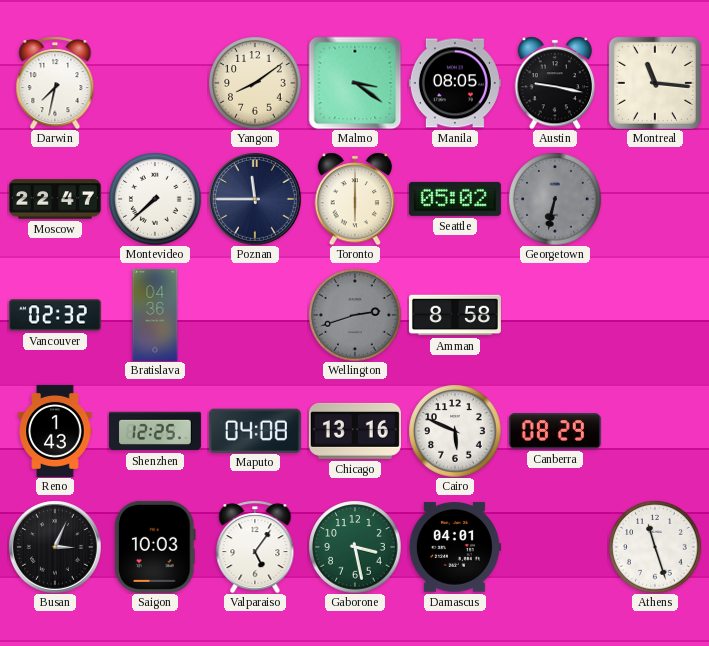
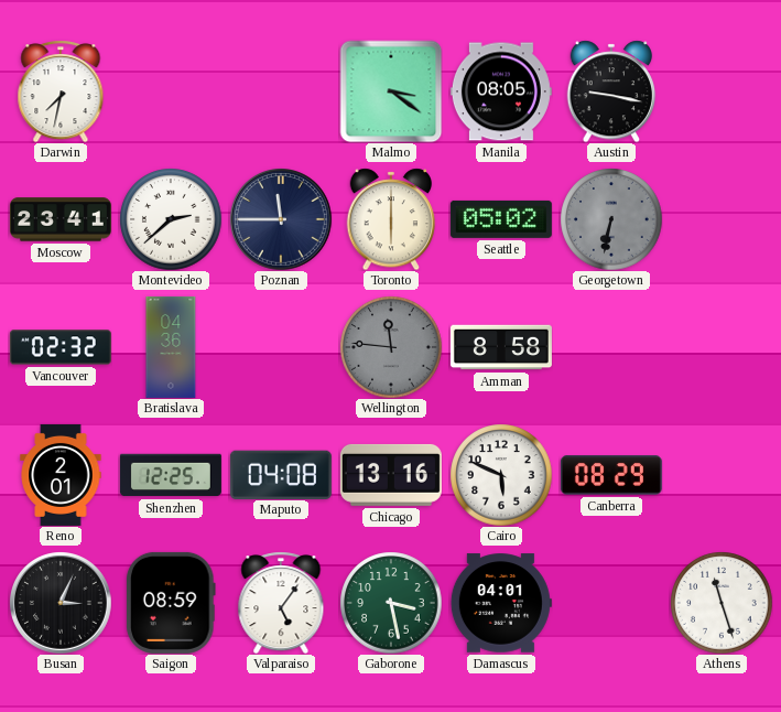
Yangon: 8:09 -> none (255, 83)
Montreal: 11:16 -> none (655, 83)
Moscow: 22:47 -> 23:41 (61, 219)
Montevideo: 7:38 -> 2:38 (171, 219)
Wellington: 2:42 -> 11:46 (391, 347)
Reno: 1:43 -> 2:01 (61, 475)
Saigon: 10:03 -> 08:59 (172, 603)
